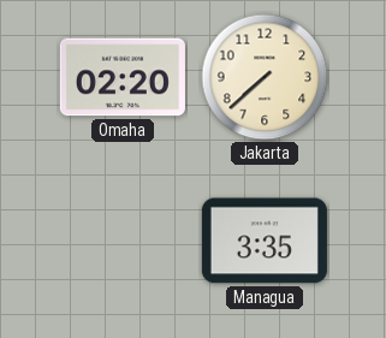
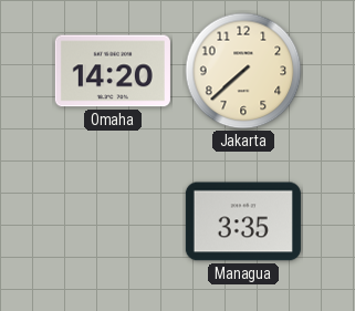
Omaha: 02:20 -> 14:20 (113, 71)
